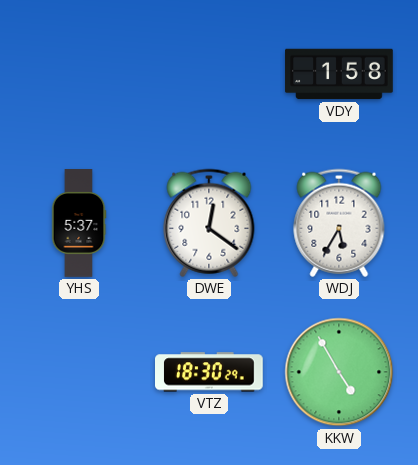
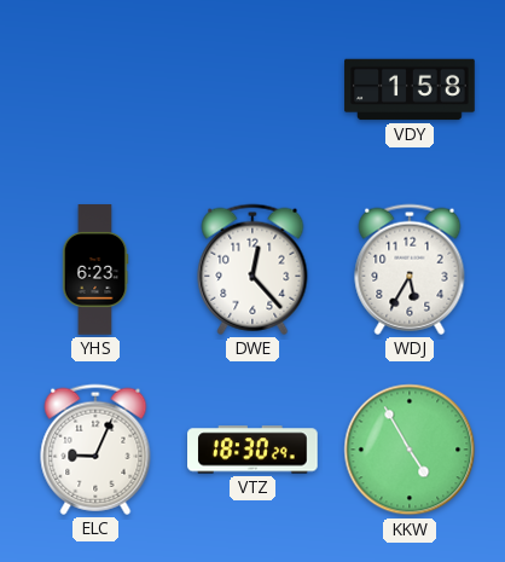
YHS: 5:37 -> 6:23 (95, 270)
DWE: 12:21 -> 12:23 (252, 270)
ELC: none -> 9:04 (95, 450)
